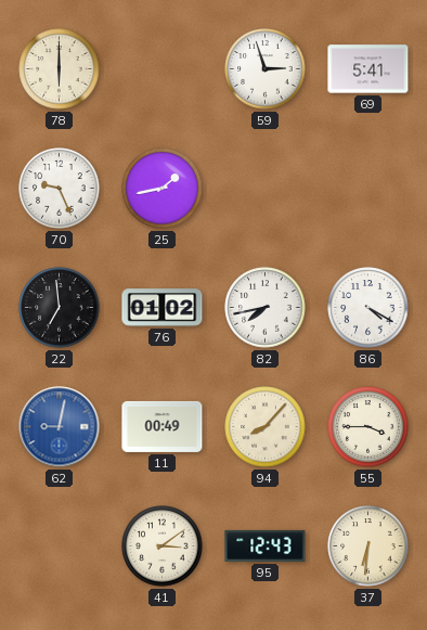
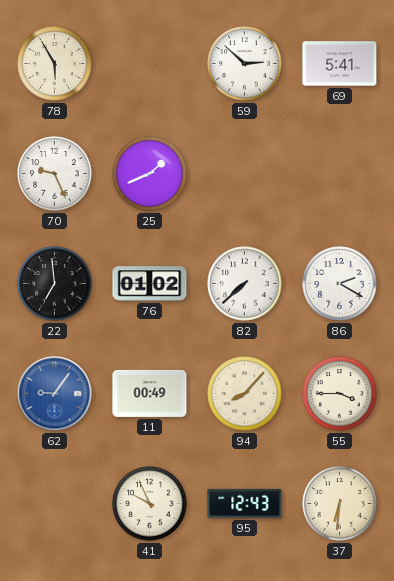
78: 6:00 -> 5:55 (55, 64)
59: 2:57 -> 2:52 (245, 64)
25: 1:43 -> 1:41 (150, 174)
82: 7:43 -> 7:38 (245, 284)
86: 4:20 -> 2:20 (340, 284)
62: 9:02 -> 9:06 (55, 394)
41: 3:09 -> 9:56 (150, 504)
